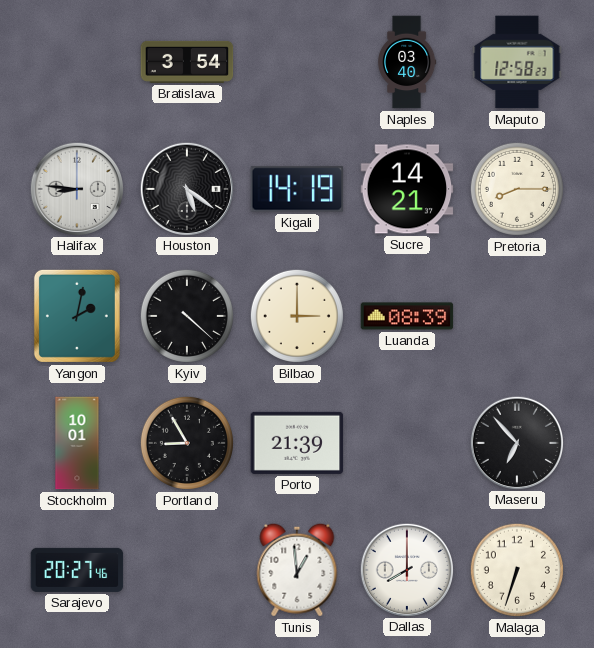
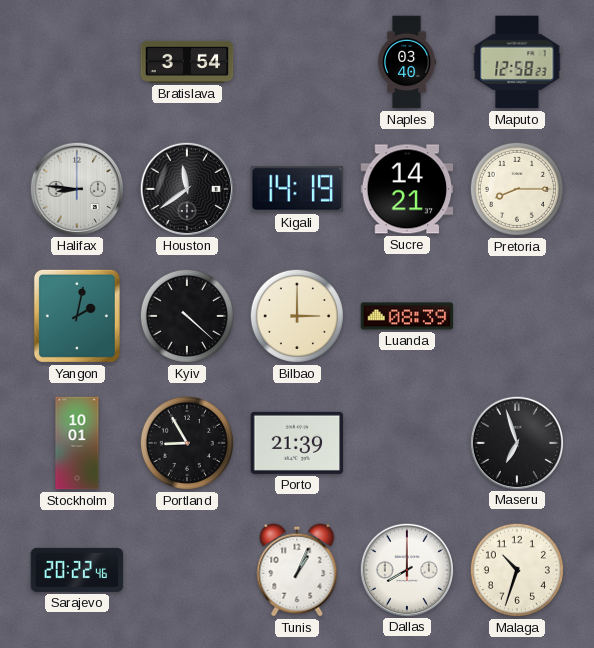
Houston: 5:21 -> 11:39 (186, 188)
Maseru: 6:53 -> 6:57 (516, 442)
Sarajevo: 20:27 -> 20:22 (77, 570)
Tunis: 12:59 -> 1:04 (297, 570)
Malaga: 6:33 -> 10:33 (517, 570)
